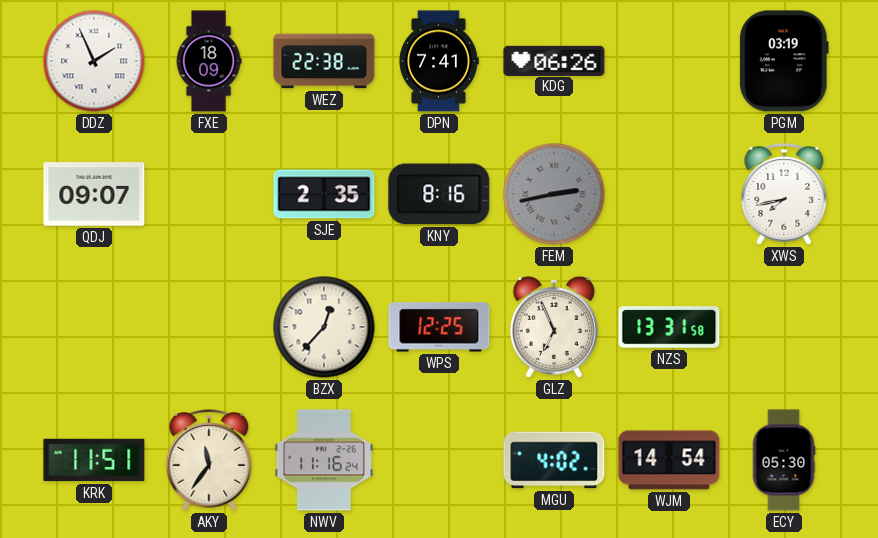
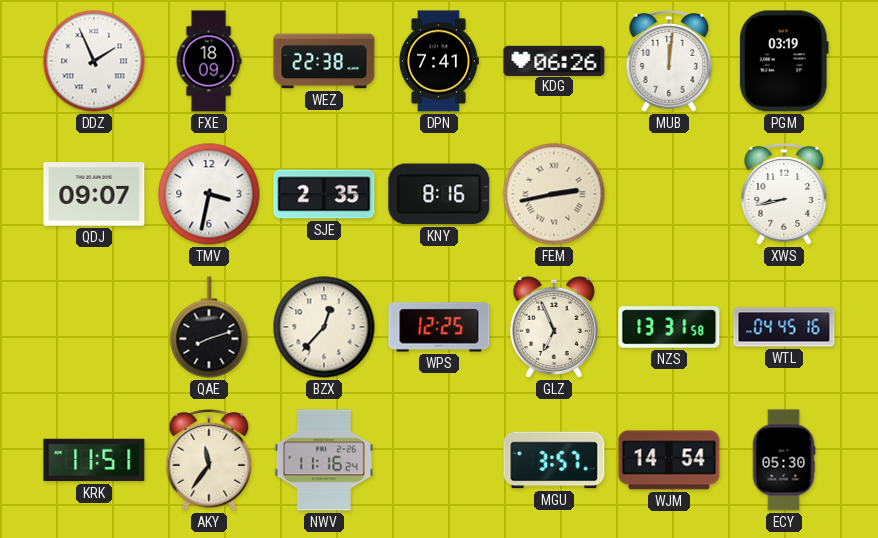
MUB: none -> 12:01 (669, 61)
TMV: none -> 3:32 (209, 194)
FEM dial: grey -> cream (554, 194)
XWS: 7:43 -> 8:43 (784, 194)
QAE: none -> 8:12 (209, 327)
WTL: none -> 04:45 (784, 327)
MGU: 4:02 -> 3:57 (554, 460)
